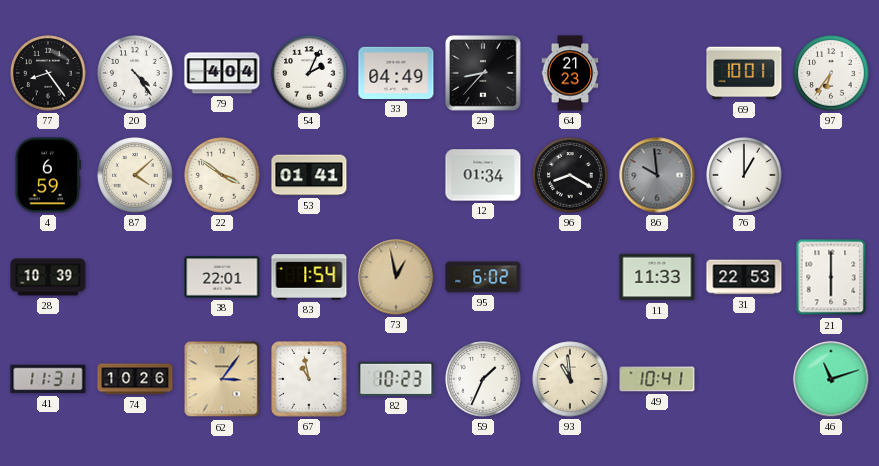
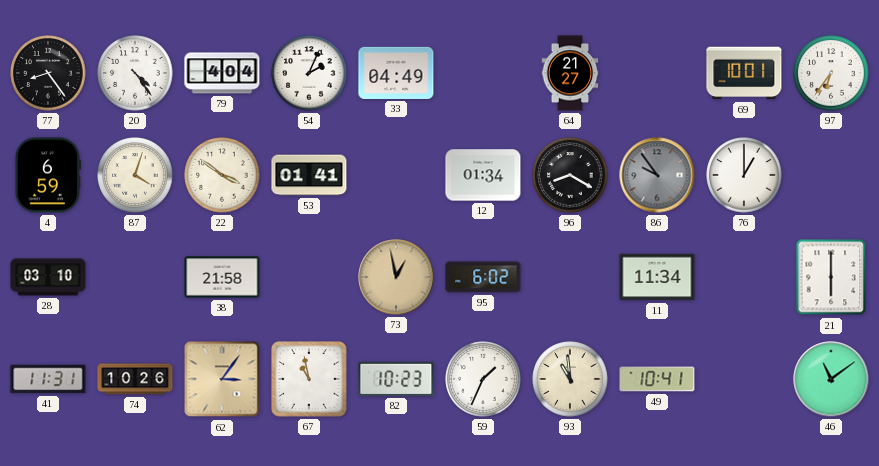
29: 8:37 -> none (483, 73)
64: 21:23 -> 21:27 (570, 73)
87: 4:08 -> 4:03 (135, 175)
86: 9:59 -> 9:54 (657, 175)
28: 10:39 -> 03:10 (48, 277)
38: 22:01 -> 21:58 (222, 277)
83: 1:54 -> none (309, 277)
11: 11:33 -> 11:34 (657, 277)
31: 22:53 -> none (744, 277)
46: 11:12 -> 11:09 (831, 379)
